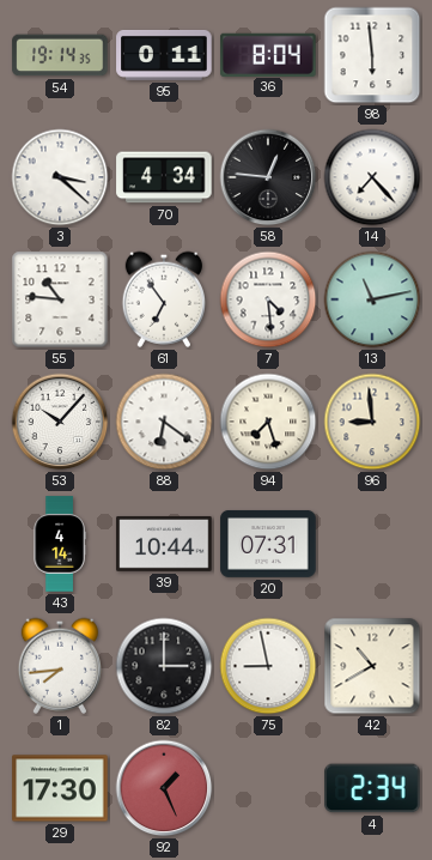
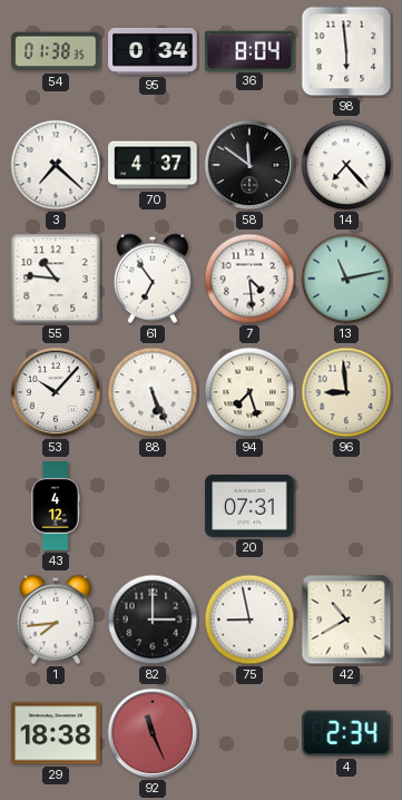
54: 19:14 -> 01:38 (56, 51)
95: 0:11 -> 0:34 (153, 51)
3: 3:22 -> 7:22 (56, 165)
70: 4:34 -> 4:37 (153, 165)
58: 12:46 -> 11:51 (249, 165)
88: 6:21 -> 5:26 (153, 392)
43: 4:14 -> 4:12 (56, 506)
39: 10:44 -> none (164, 544)
29: 17:30 -> 18:38 (56, 733)
92: 1:26 -> 11:26 (153, 733)
